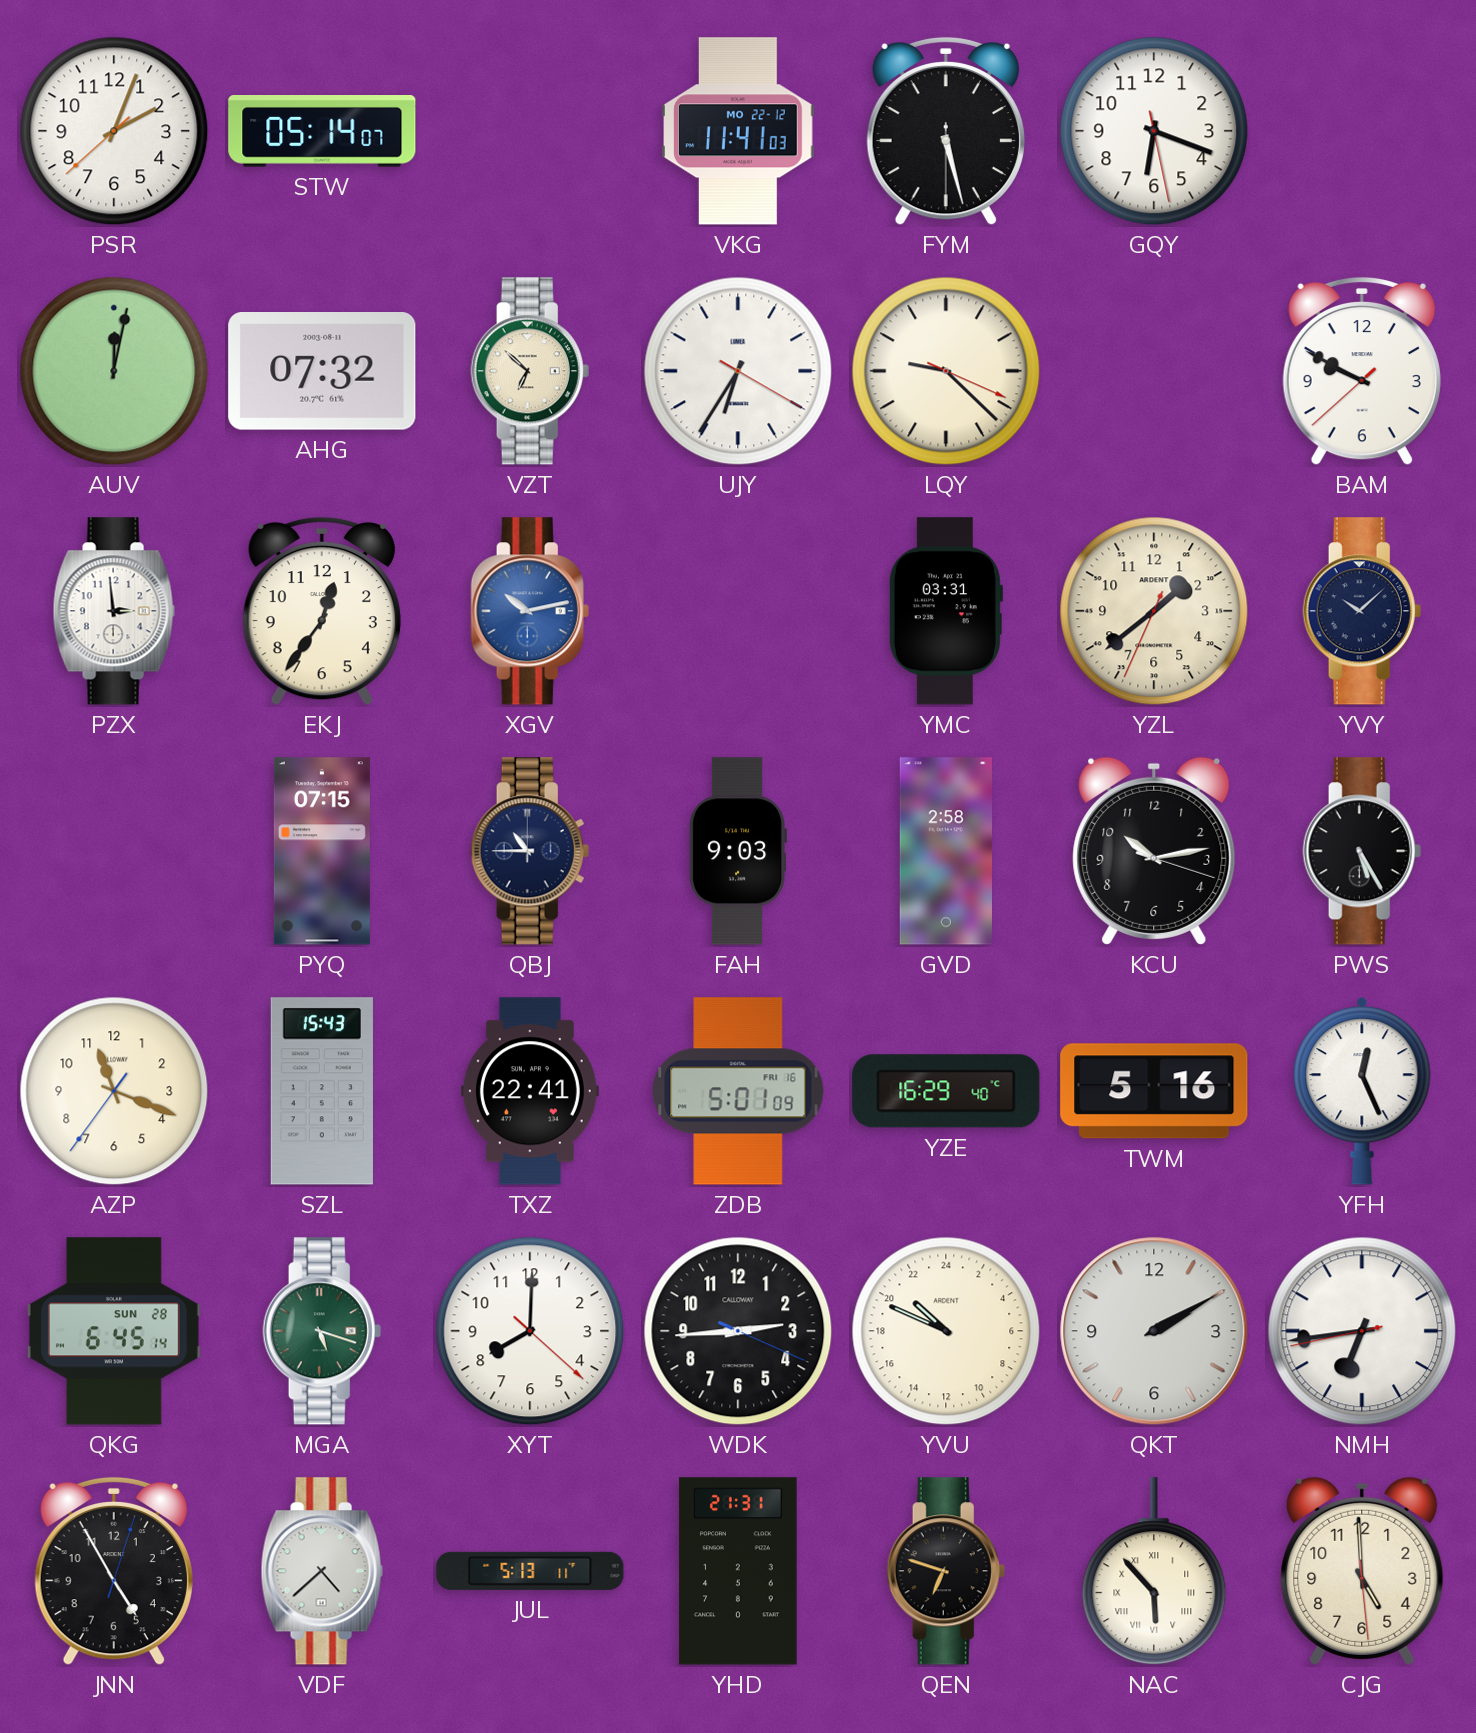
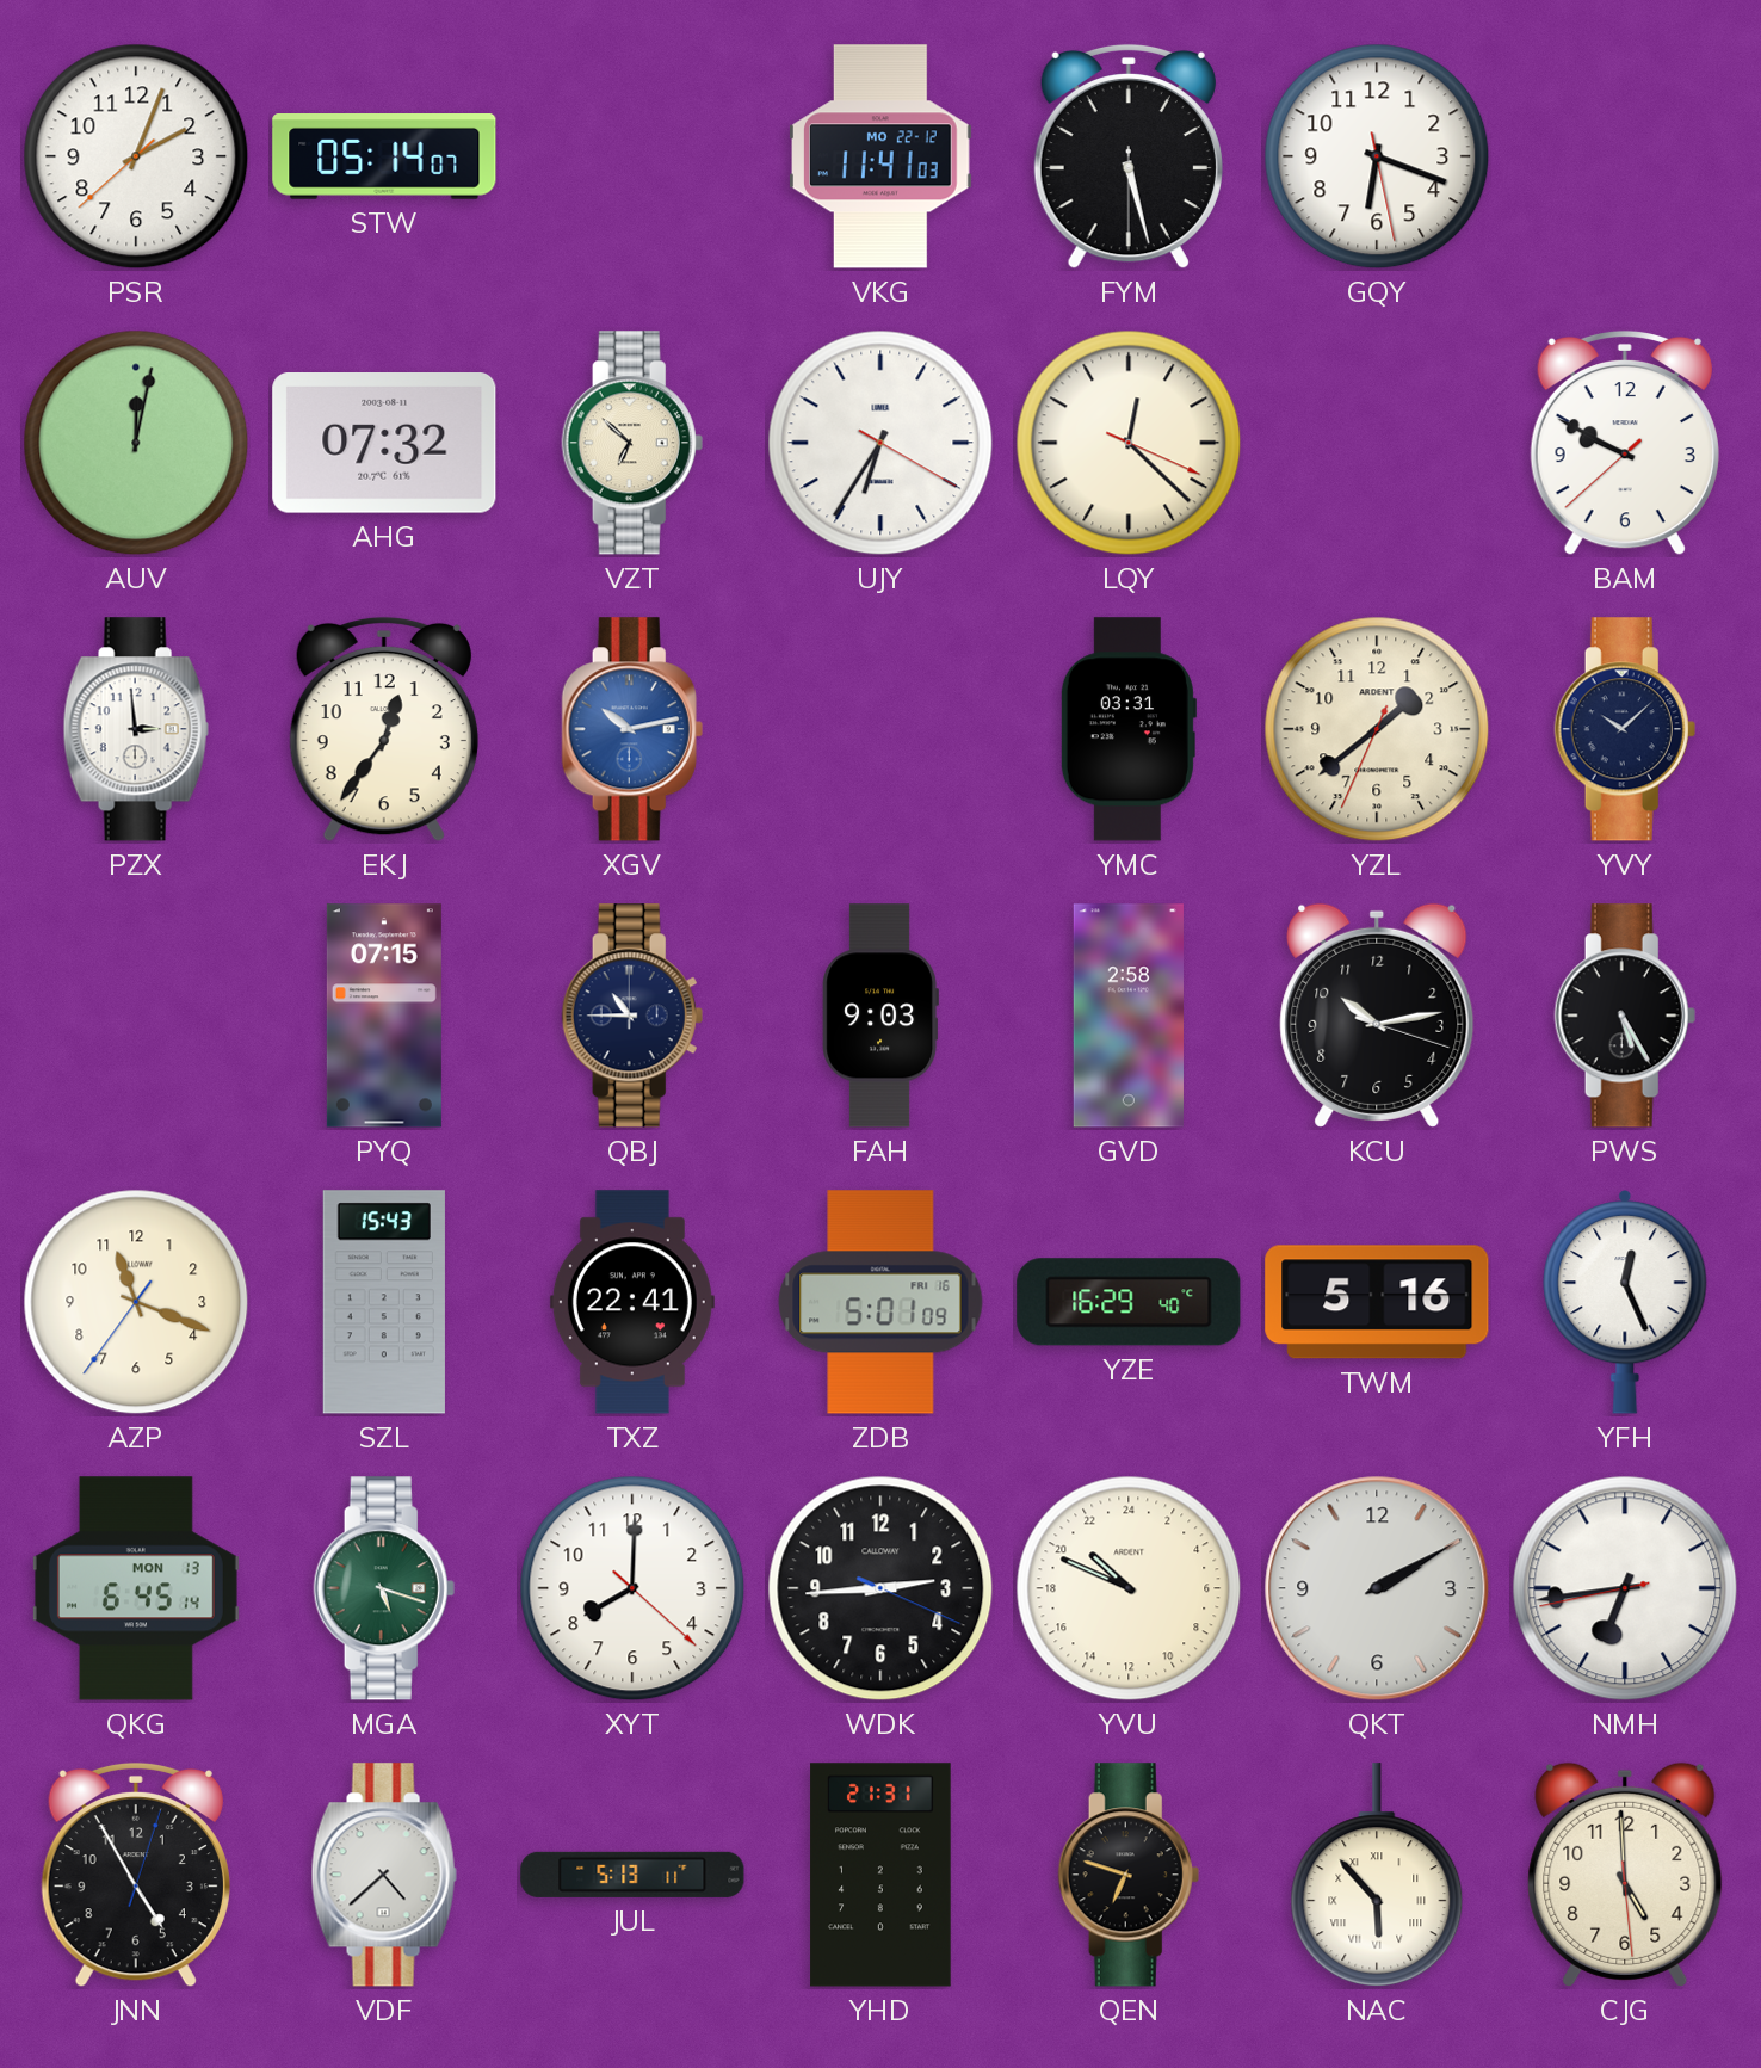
LQY: 9:22 -> 12:22 (1129, 443)
QKG date: SUN 28 -> MON 13 (136, 1588)
